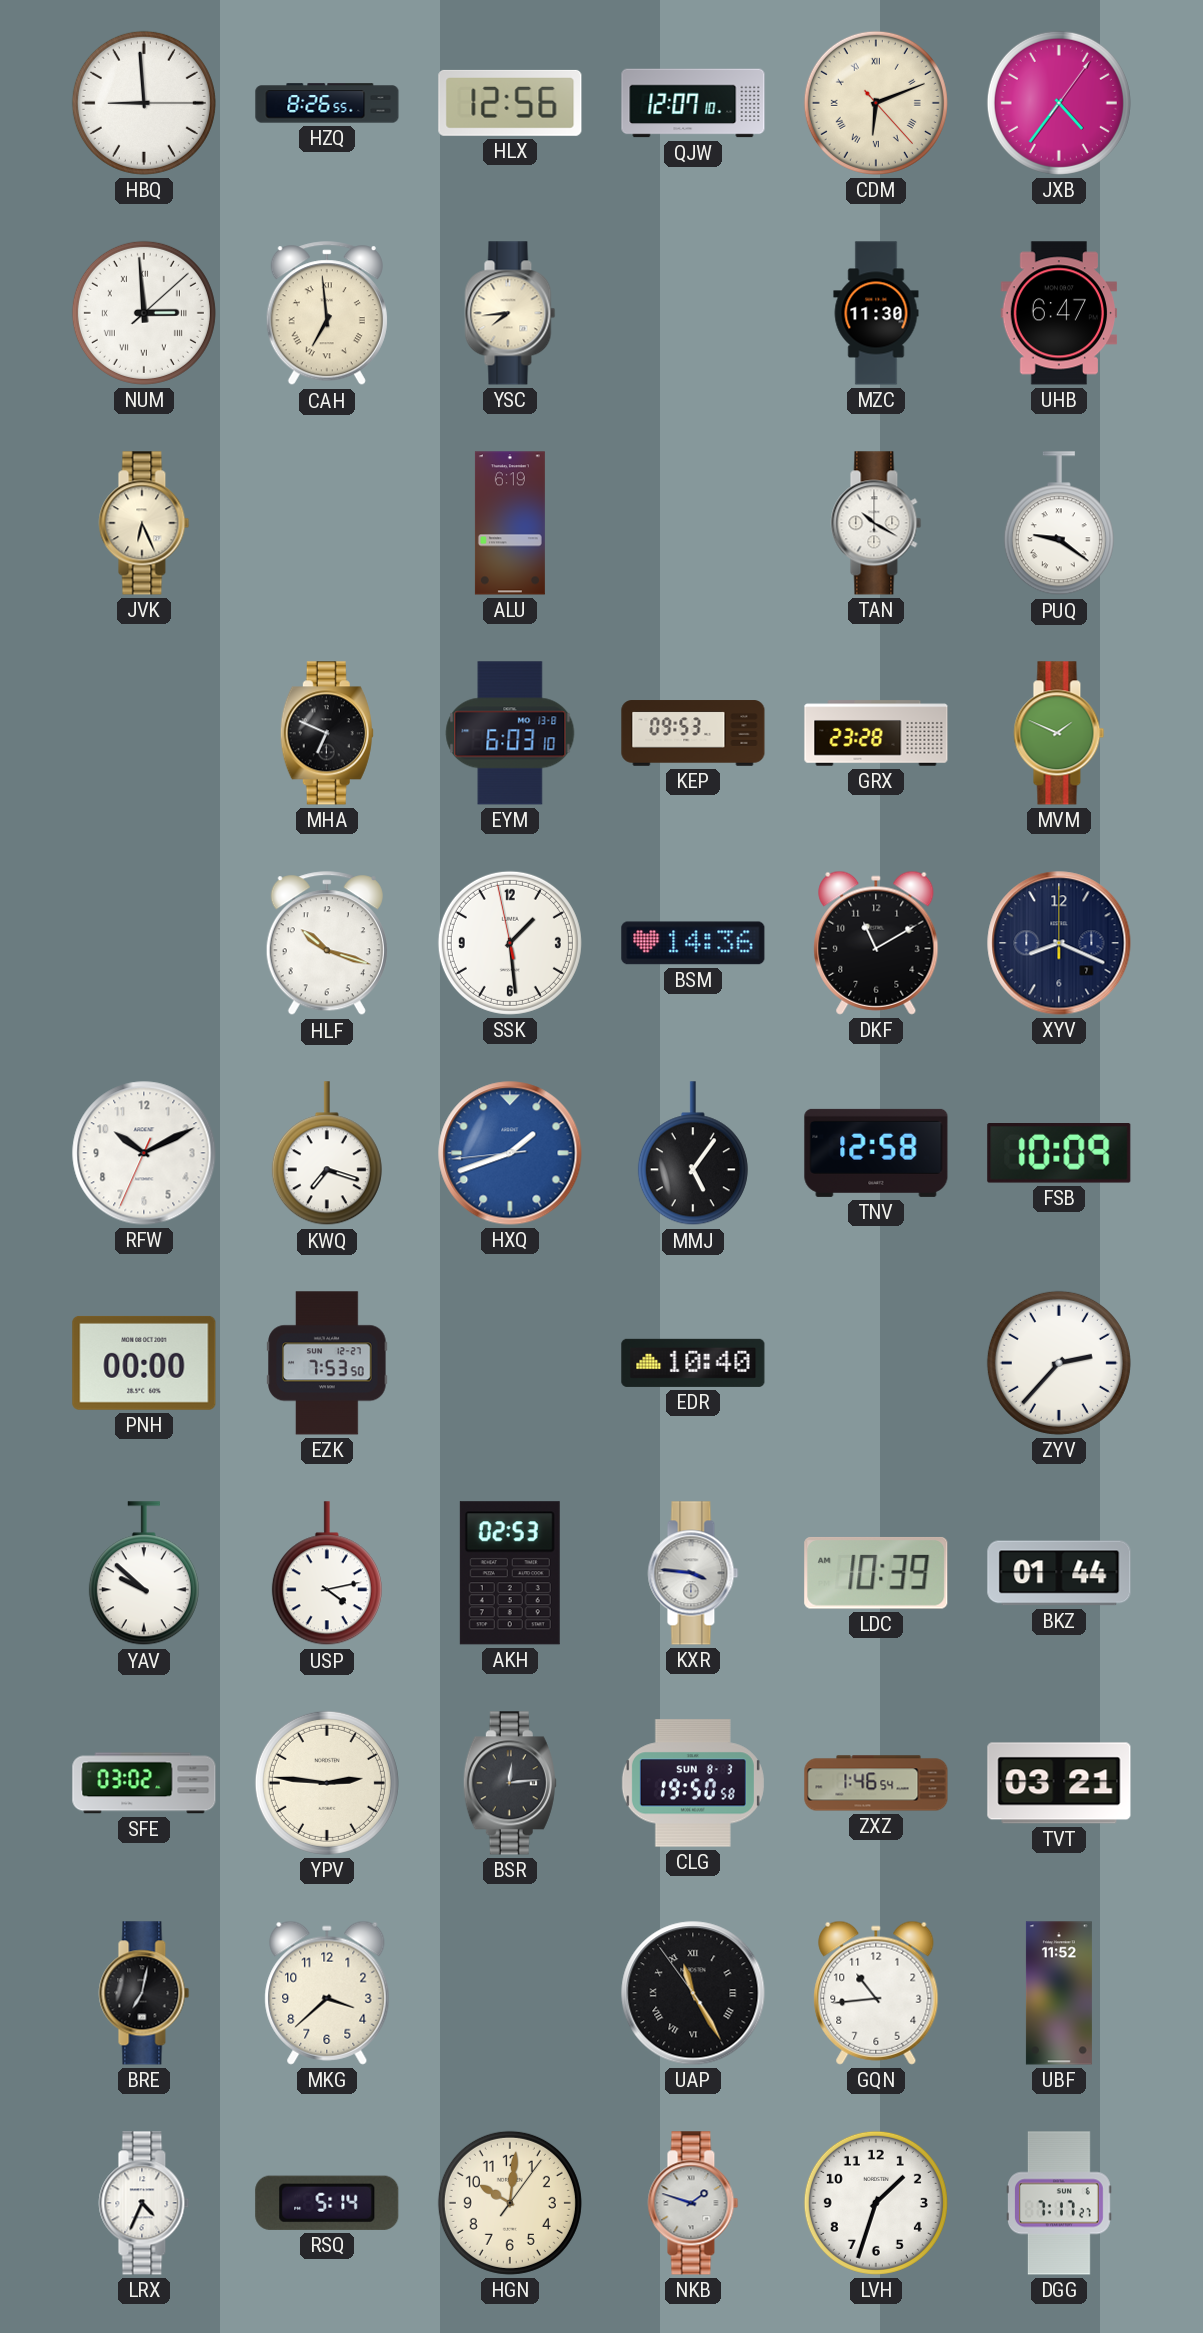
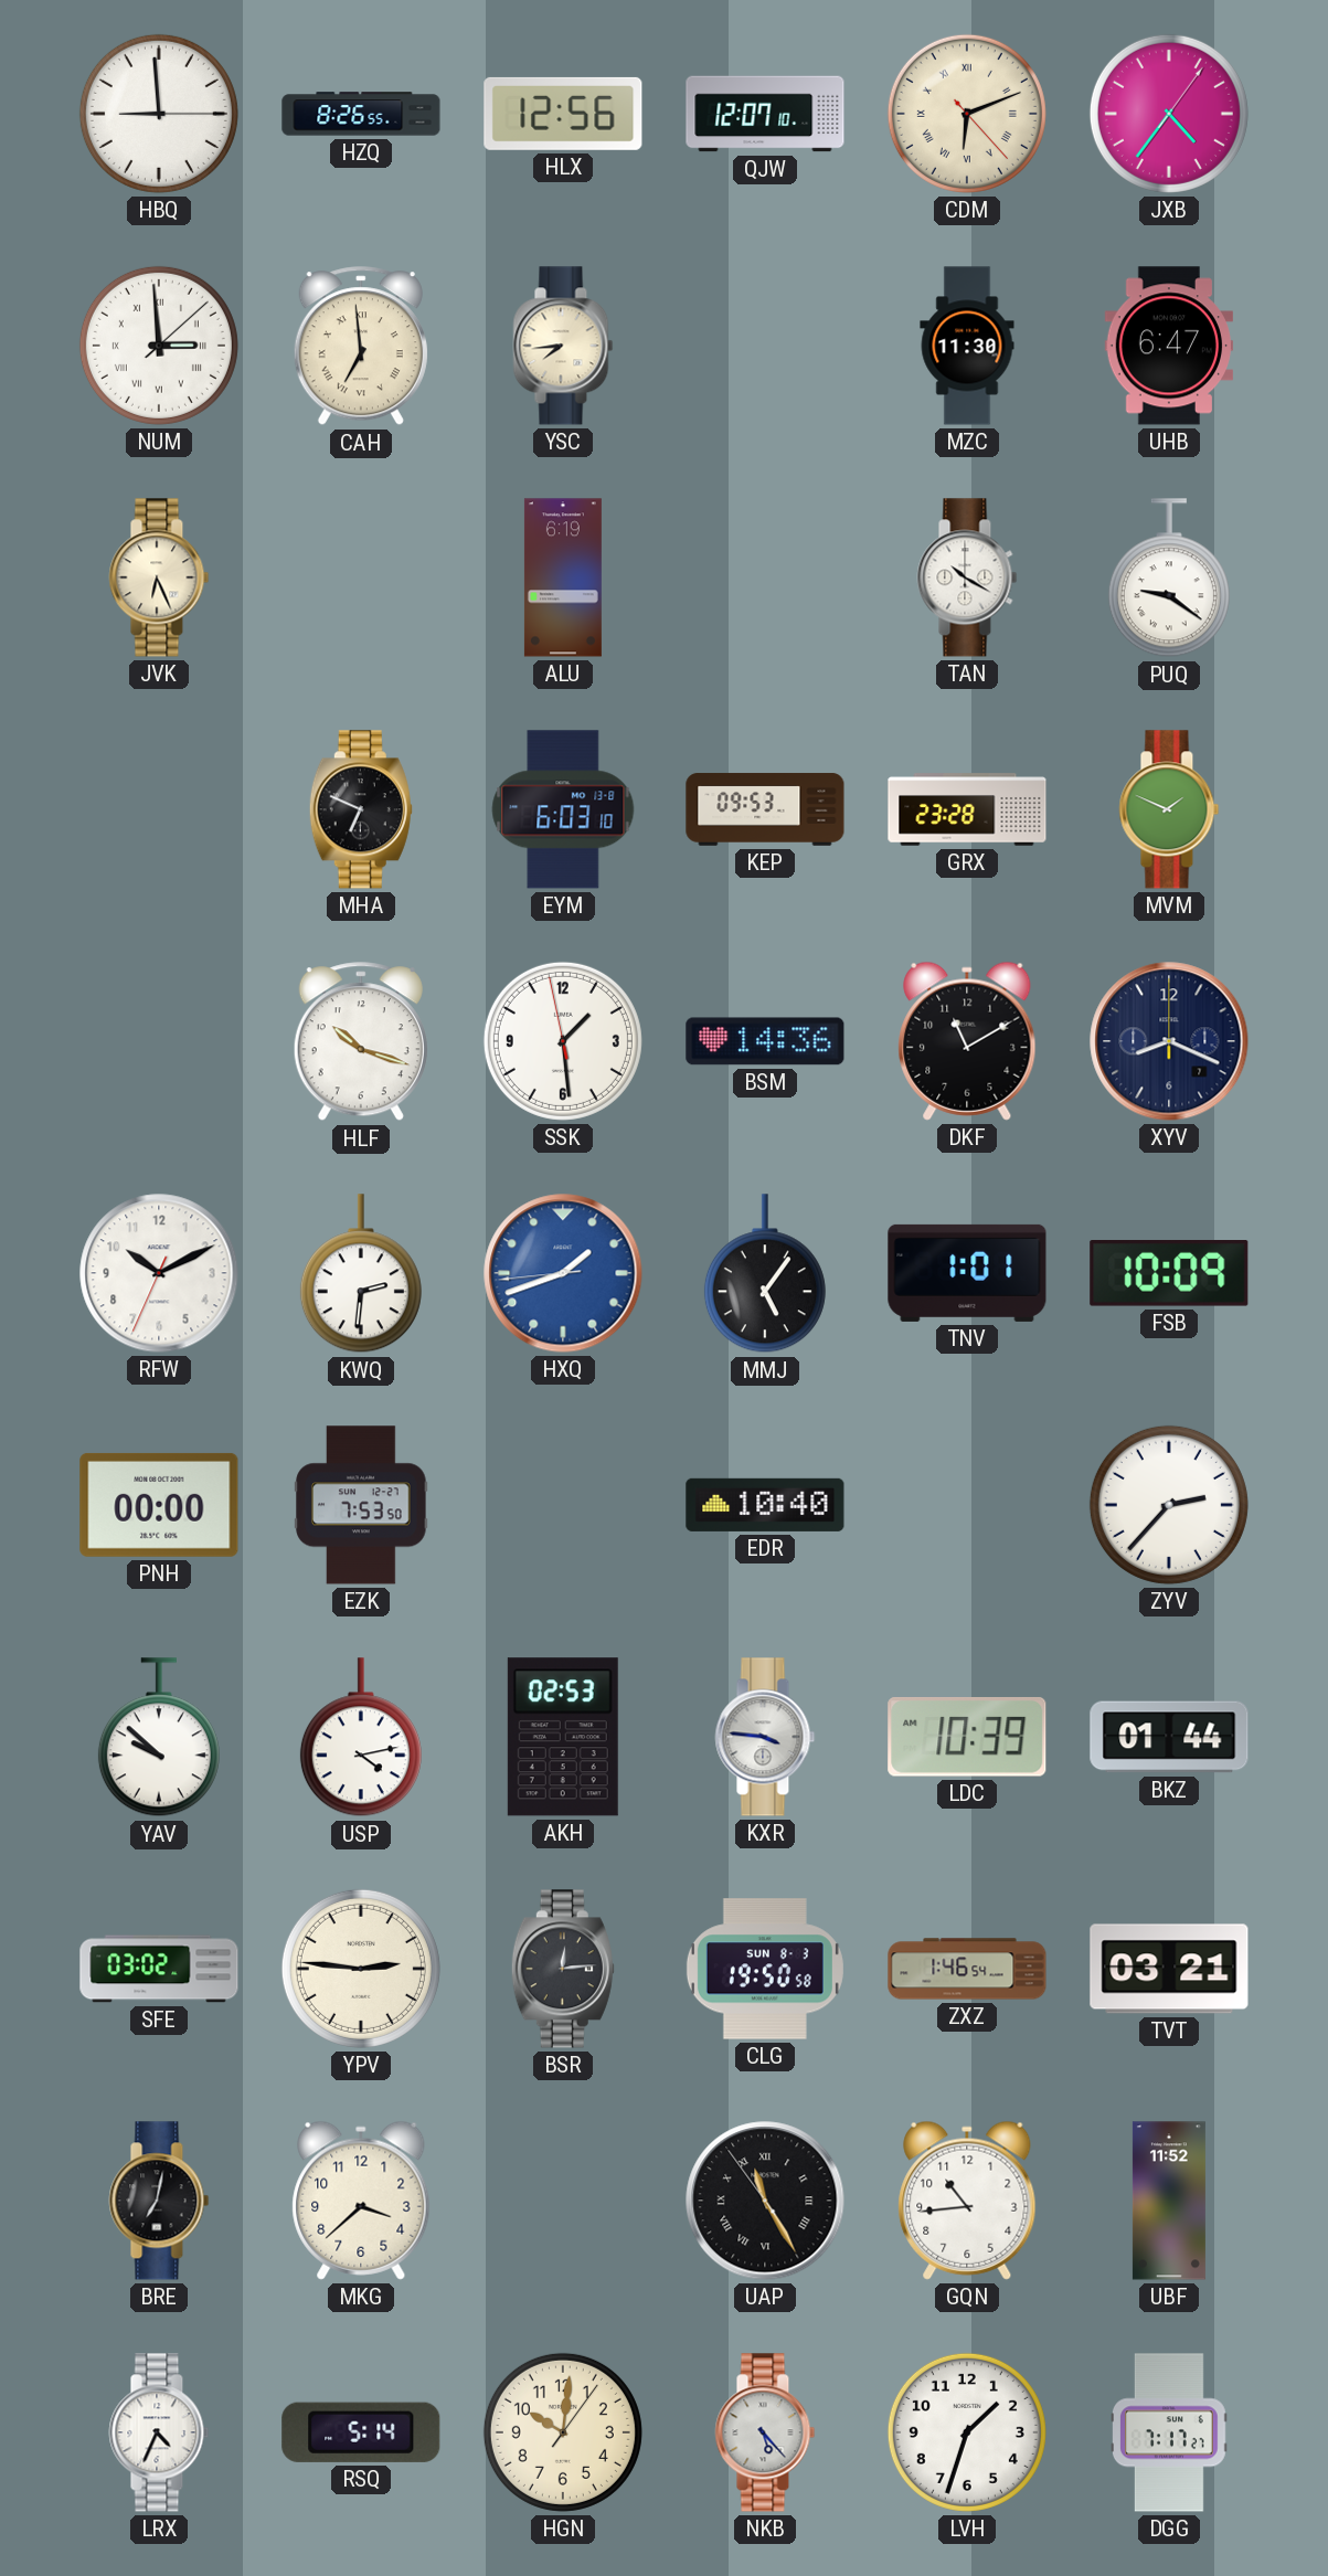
KWQ: 7:18 -> 2:31 (361, 1274)
TNV: 12:58 -> 1:01 (967, 1273)
NKB: 1:48 -> 5:23 (765, 2432)
